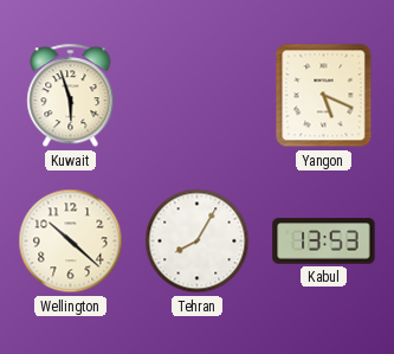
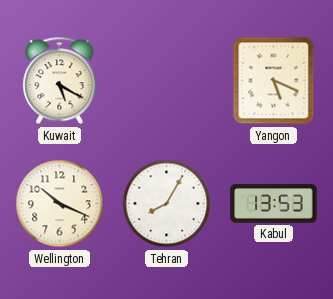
Kuwait: 5:57 -> 5:20 (60, 81)
Wellington: 10:22 -> 10:19 (60, 204)
